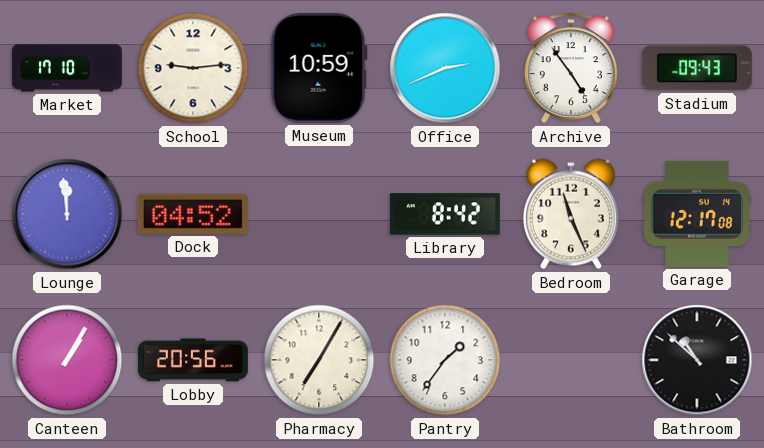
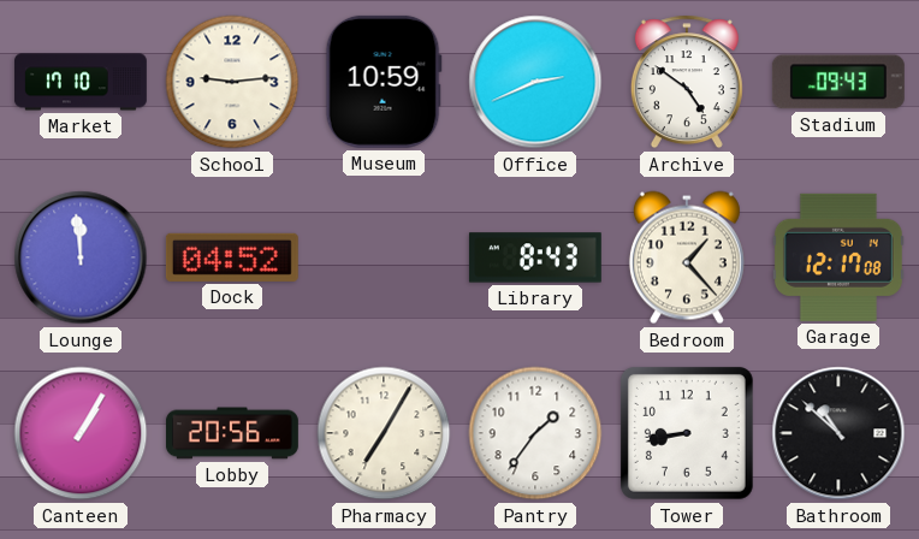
Archive: 4:54 -> 4:51 (687, 82)
Library: 8:42 -> 8:43 (535, 257)
Bedroom: 11:26 -> 1:23 (687, 257)
Tower: none -> 8:43 (687, 433)
